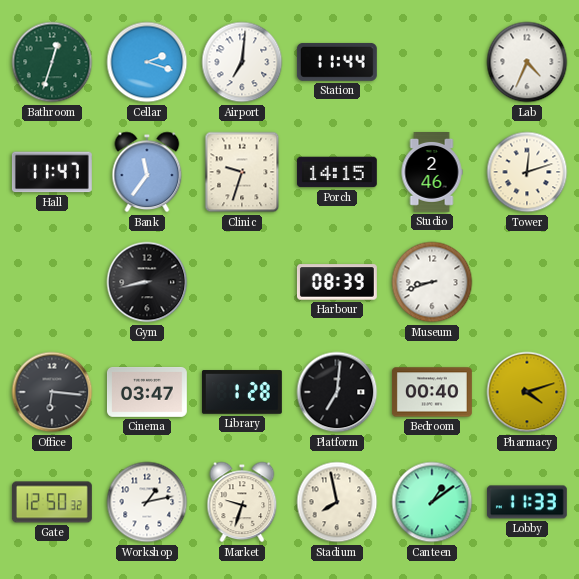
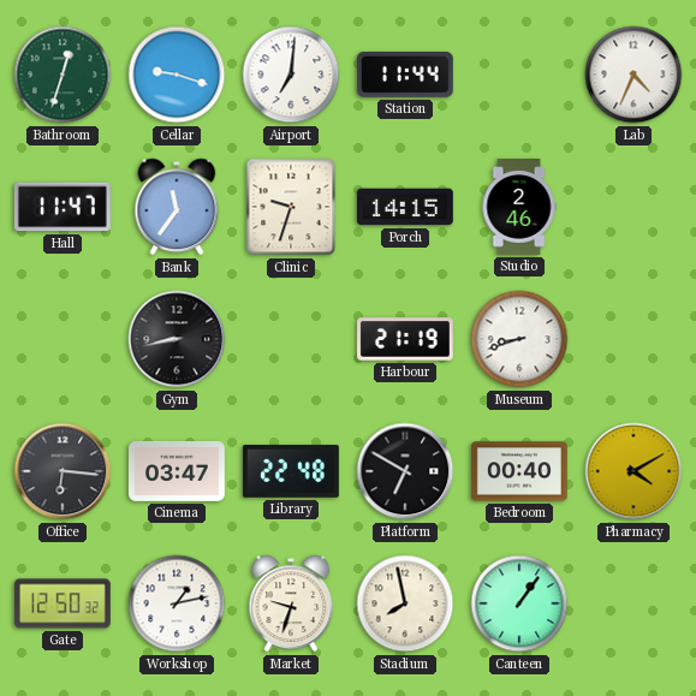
Cellar: 2:18 -> 9:18 (177, 75)
Tower: 12:12 -> none (527, 172)
Harbour: 08:39 -> 21:19 (405, 339)
Library: 1:28 -> 22:48 (291, 471)
Platform: 7:01 -> 6:50 (405, 471)
Pharmacy: 4:12 -> 4:10 (633, 471)
Canteen: 1:09 -> 1:06 (519, 603)
Lobby: 11:33 -> none (527, 502)
